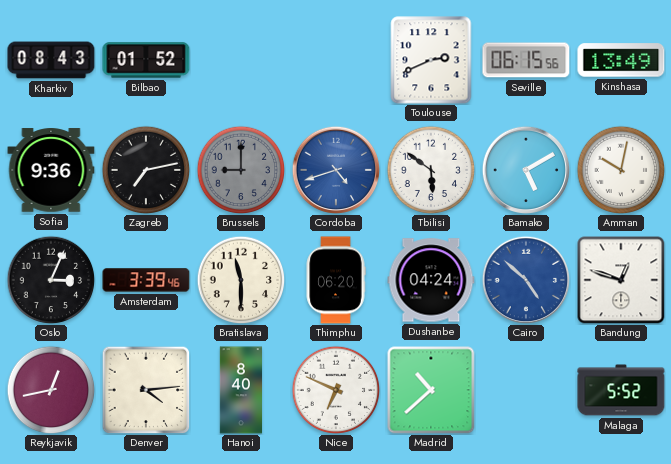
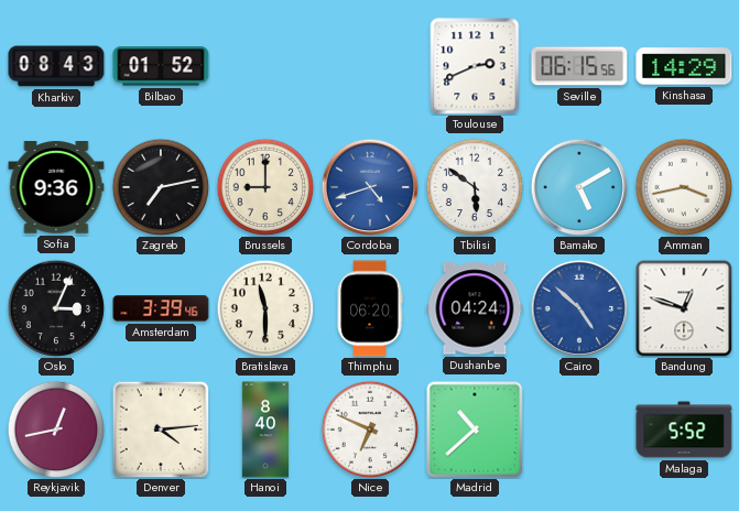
Kinshasa: 13:49 -> 14:29 (684, 66)
Brussels dial: grey -> cream (265, 187)
Amman: 10:02 -> 3:43 (684, 187)
